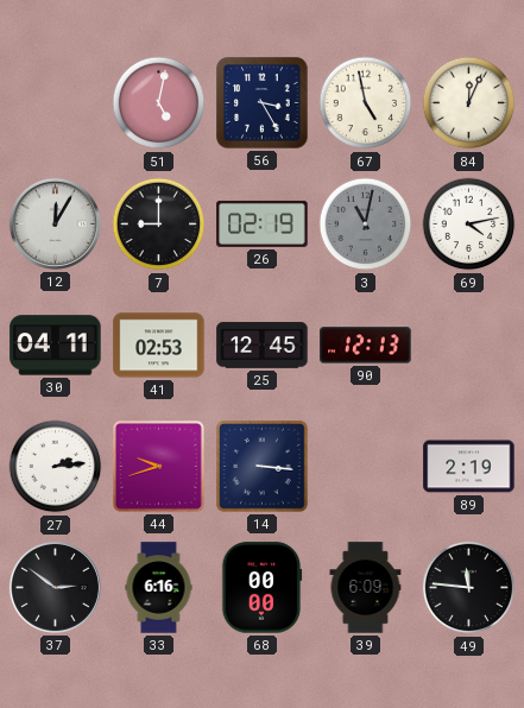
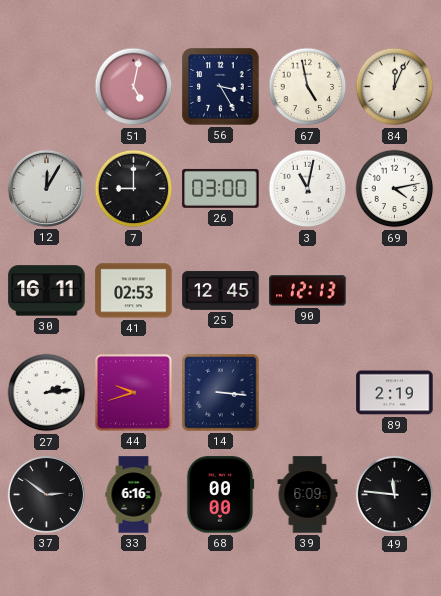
26: 02:19 -> 03:00 (221, 188)
3 dial: grey -> white (308, 189)
30: 04:11 -> 16:11 (47, 291)
